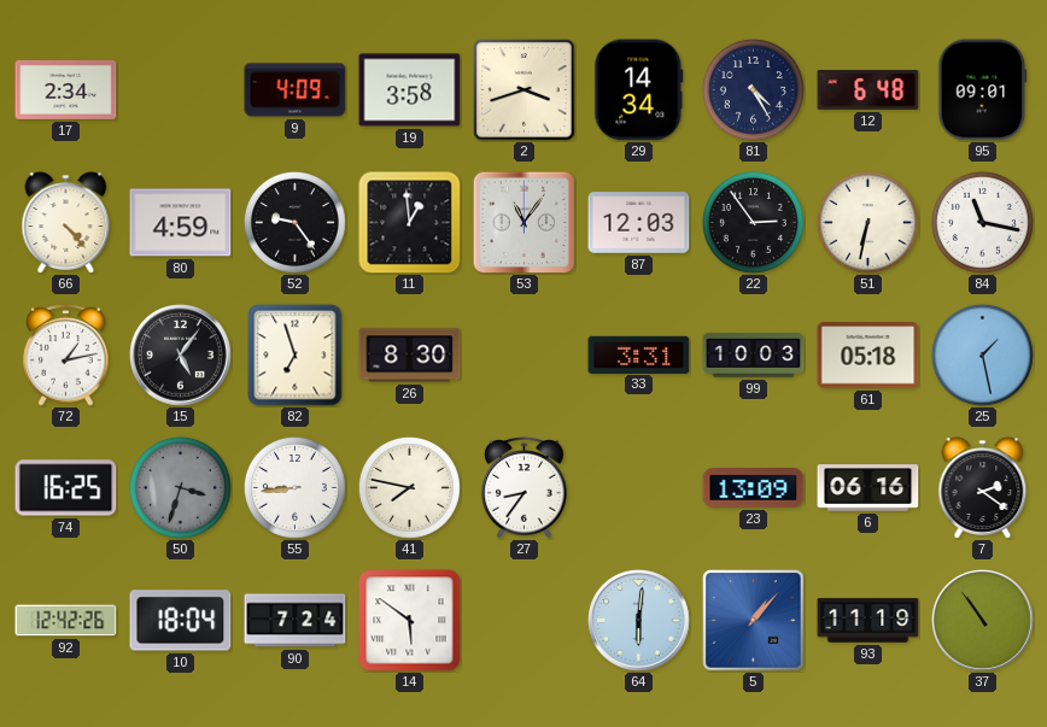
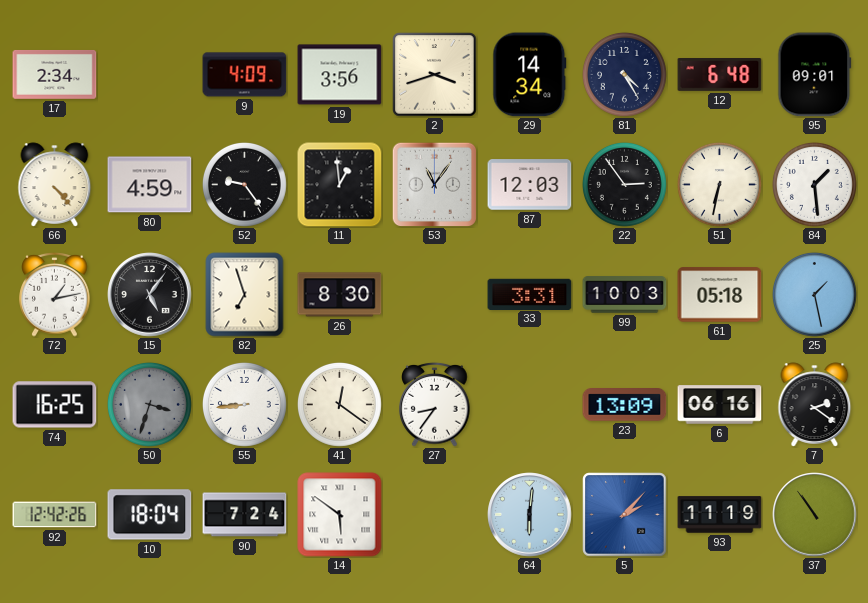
19: 3:58 -> 3:56 (340, 75)
84: 11:17 -> 1:29 (814, 184)
41: 7:47 -> 12:21 (339, 404)
5: 1:07 -> 2:07 (625, 515)
